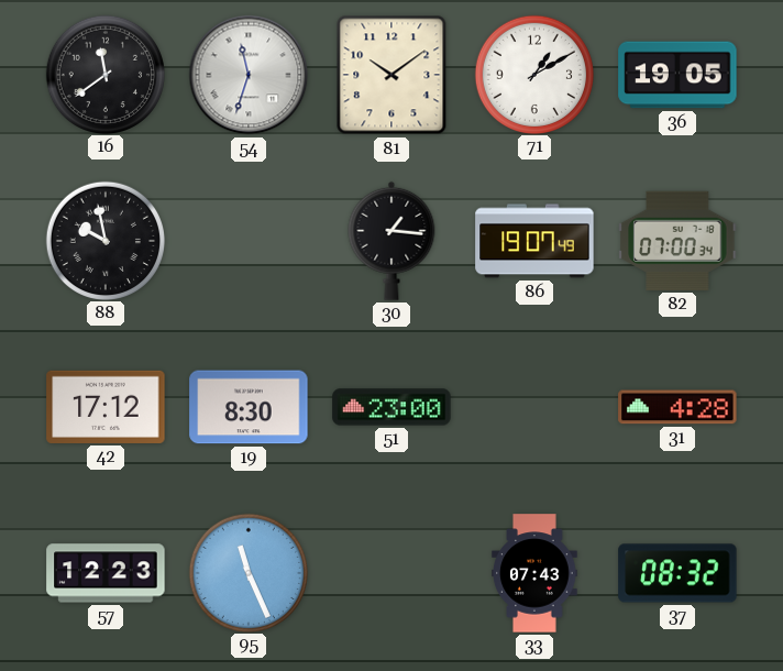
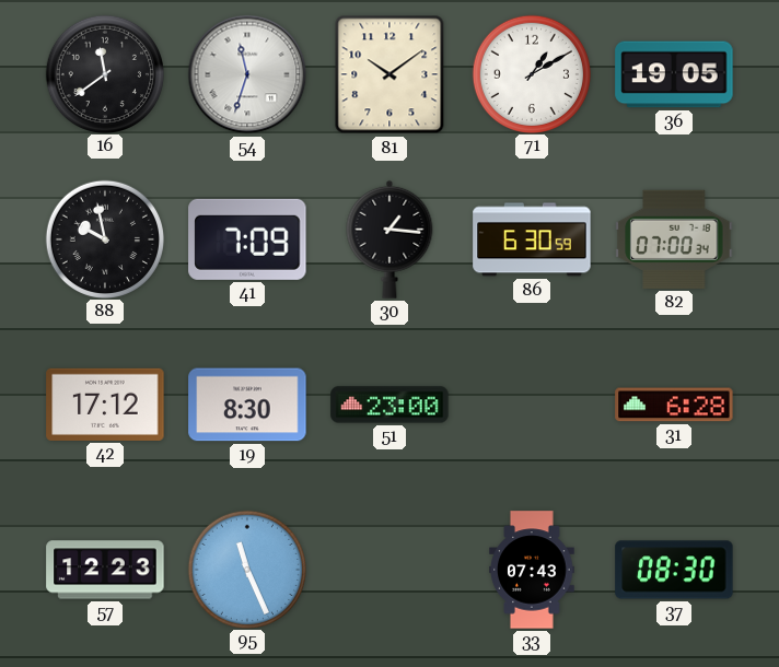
41: none -> 7:09 (247, 239)
86: 19:07 -> 6:30 (532, 239)
31: 4:28 -> 6:28 (674, 405)
37: 08:32 -> 08:30 (674, 570)
